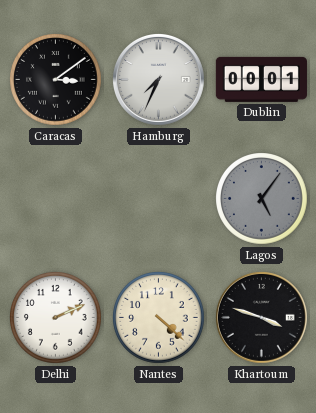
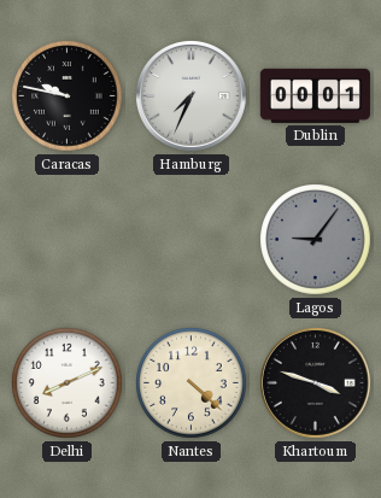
Caracas: 3:09 -> 9:47 (68, 96)
Lagos: 5:06 -> 9:06 (316, 240)
Delhi: 2:11 -> 8:11 (68, 383)
